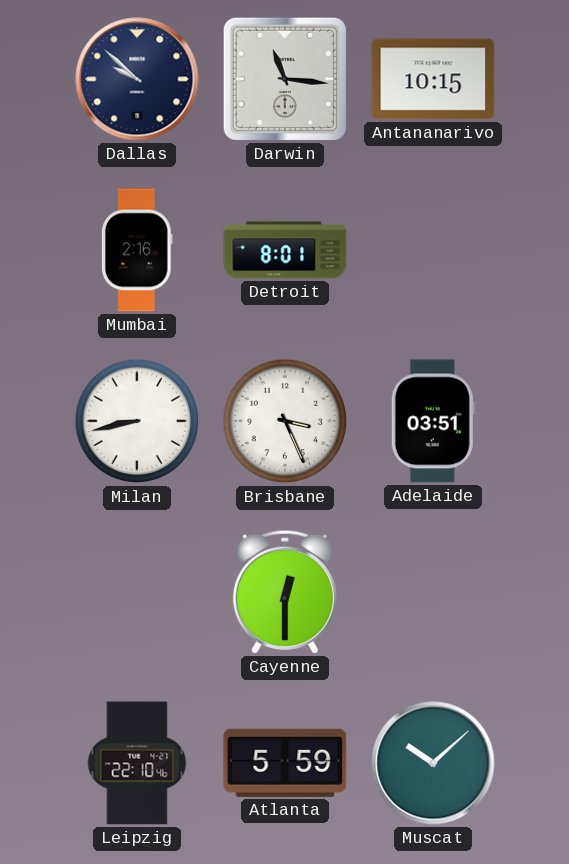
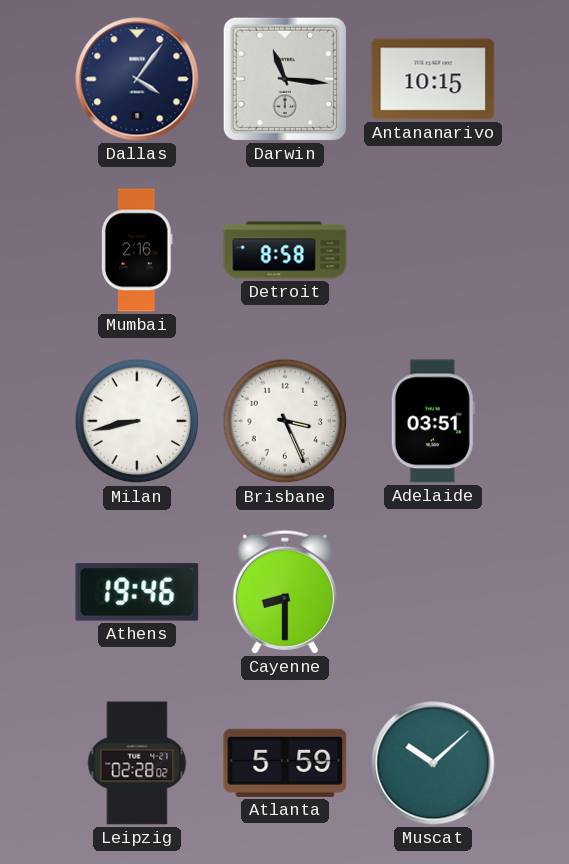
Dallas: 9:52 -> 4:06 (137, 79)
Detroit: 8:01 -> 8:58 (285, 250)
Athens: none -> 19:46 (137, 592)
Cayenne: 12:30 -> 8:30 (285, 592)
Leipzig: 22:10 -> 02:28 (137, 763)
